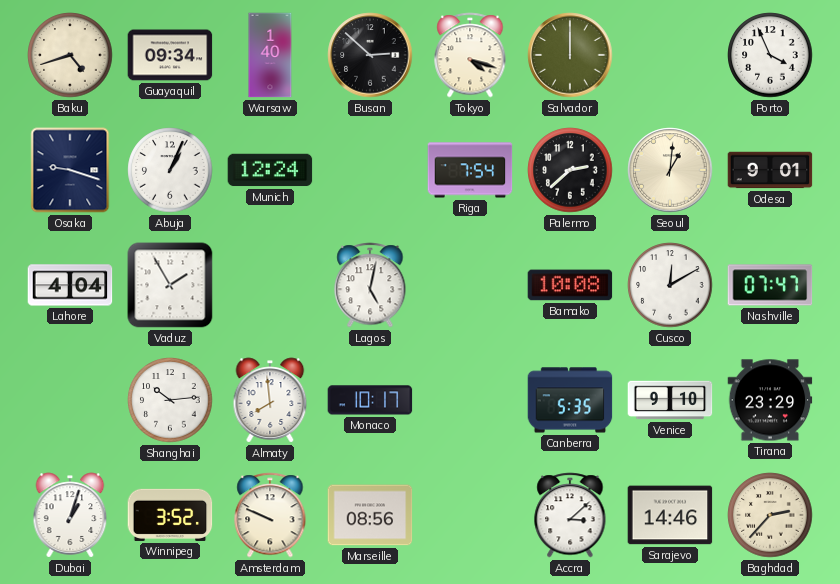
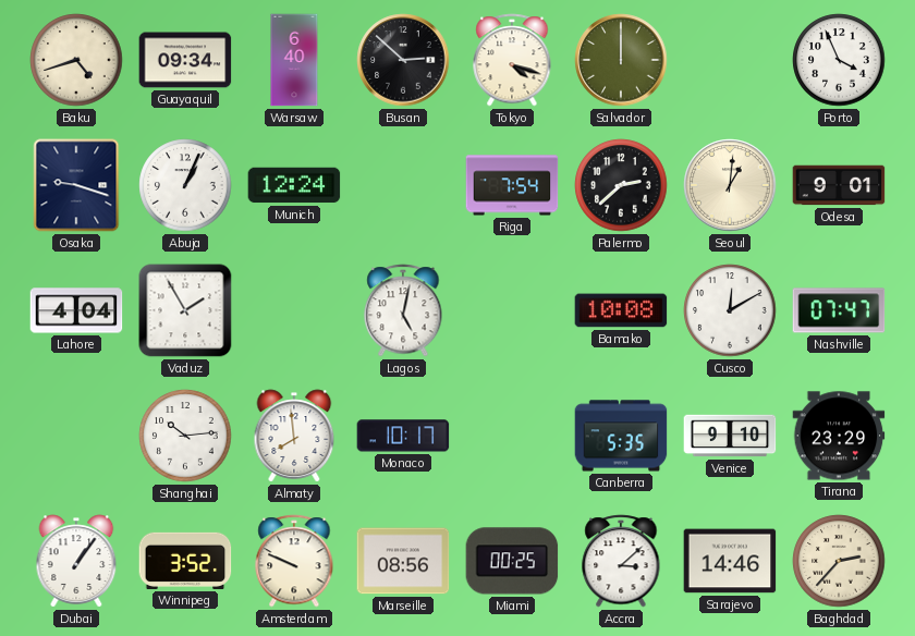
Warsaw: 1:40 -> 6:40 (294, 60)
Dubai: 1:03 -> 1:06 (76, 561)
Miami: none -> 00:25 (512, 561)
